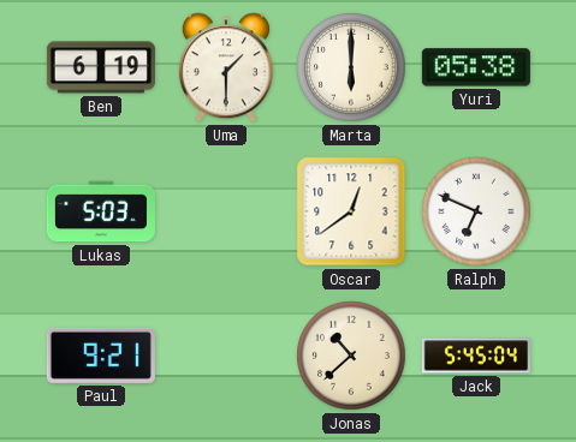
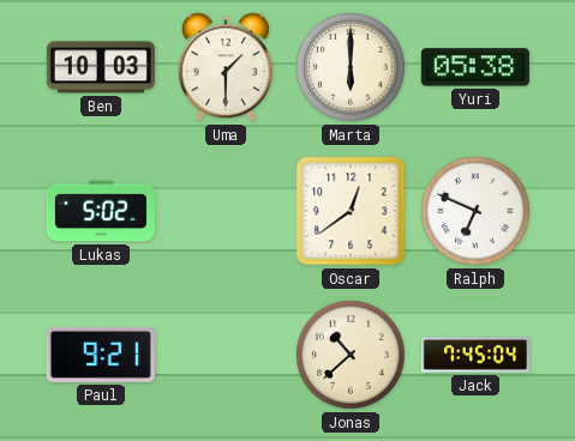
Ben: 6:19 -> 10:03 (101, 67)
Lukas: 5:03 -> 5:02 (101, 211)
Jack: 5:45 -> 7:45 (475, 355)
